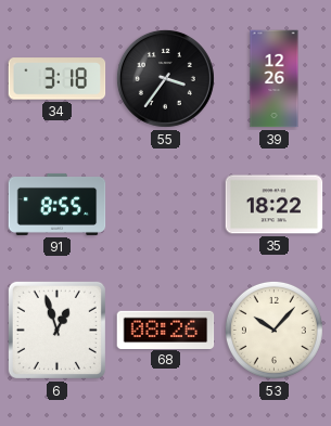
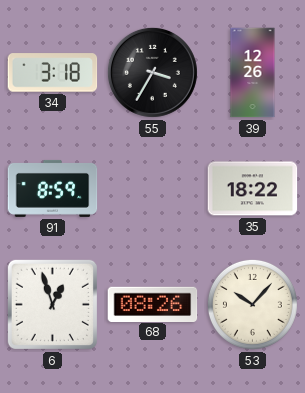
55: 3:36 -> 3:35 (152, 72)
91: 8:55 -> 8:59 (53, 188)
